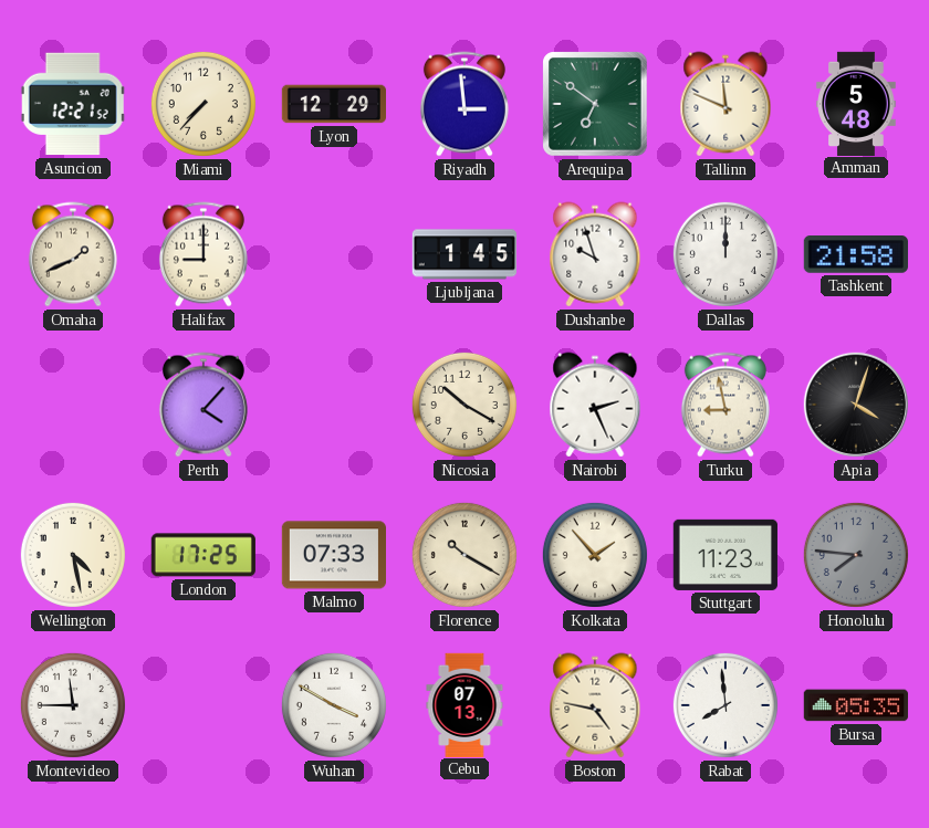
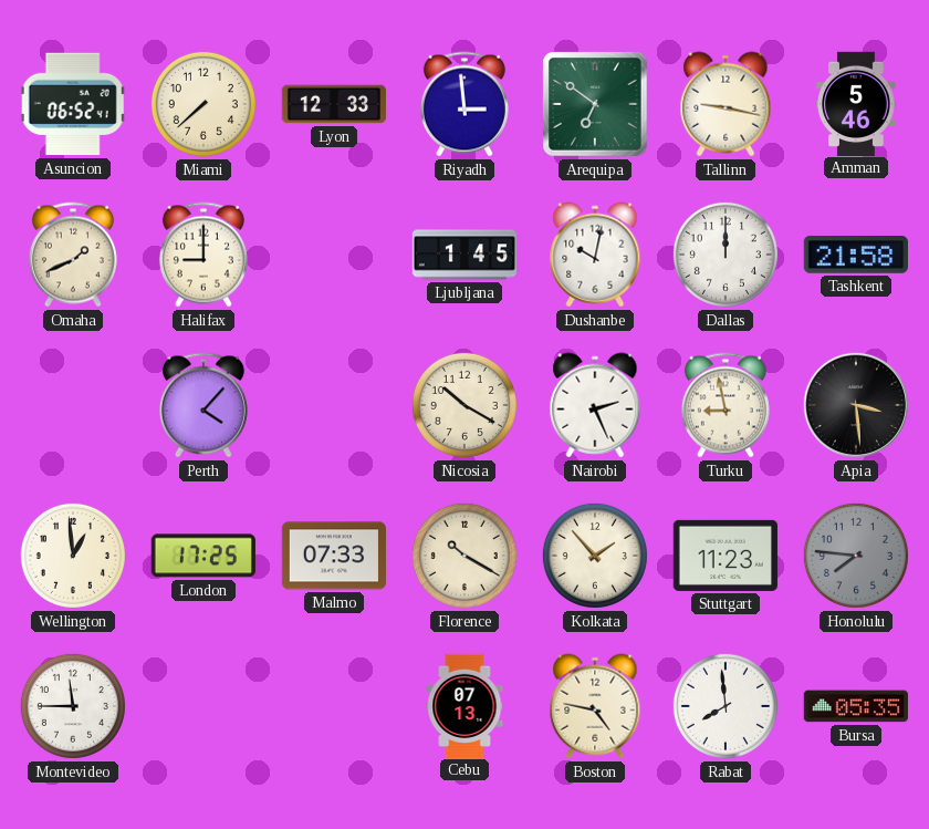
Asuncion: 12:21 -> 06:52 (73, 104)
Miami: 7:37 -> 7:38 (203, 104)
Lyon: 12:29 -> 12:33 (333, 104)
Tallinn: 11:49 -> 9:17 (726, 104)
Amman: 5:48 -> 5:46 (856, 103)
Dushanbe: 9:57 -> 10:02 (595, 255)
Apia: 4:03 -> 3:29 (856, 405)
Wellington: 4:28 -> 12:59 (73, 556)
Wuhan: 3:50 -> none (334, 705)
